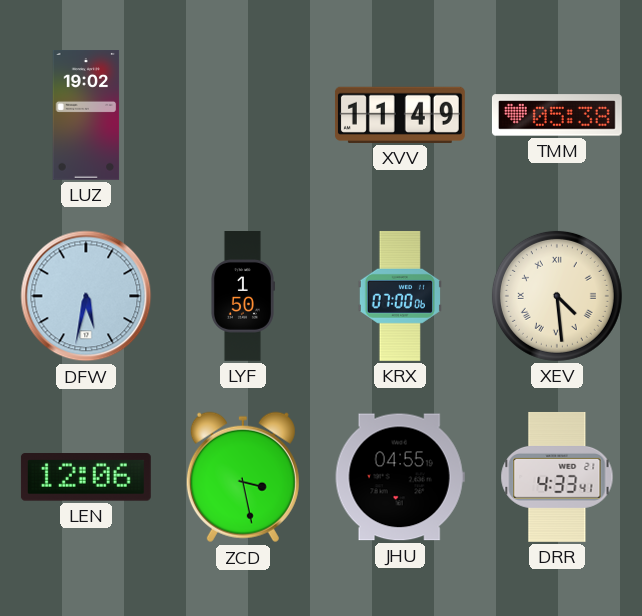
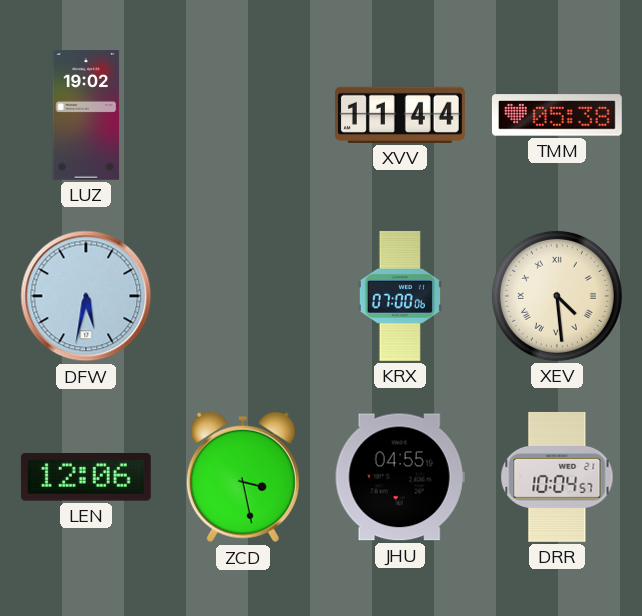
XVV: 11:49 -> 11:44 (400, 115)
LYF: 1:50 -> none (242, 297)
DRR: 4:33 -> 10:04 (557, 477)
